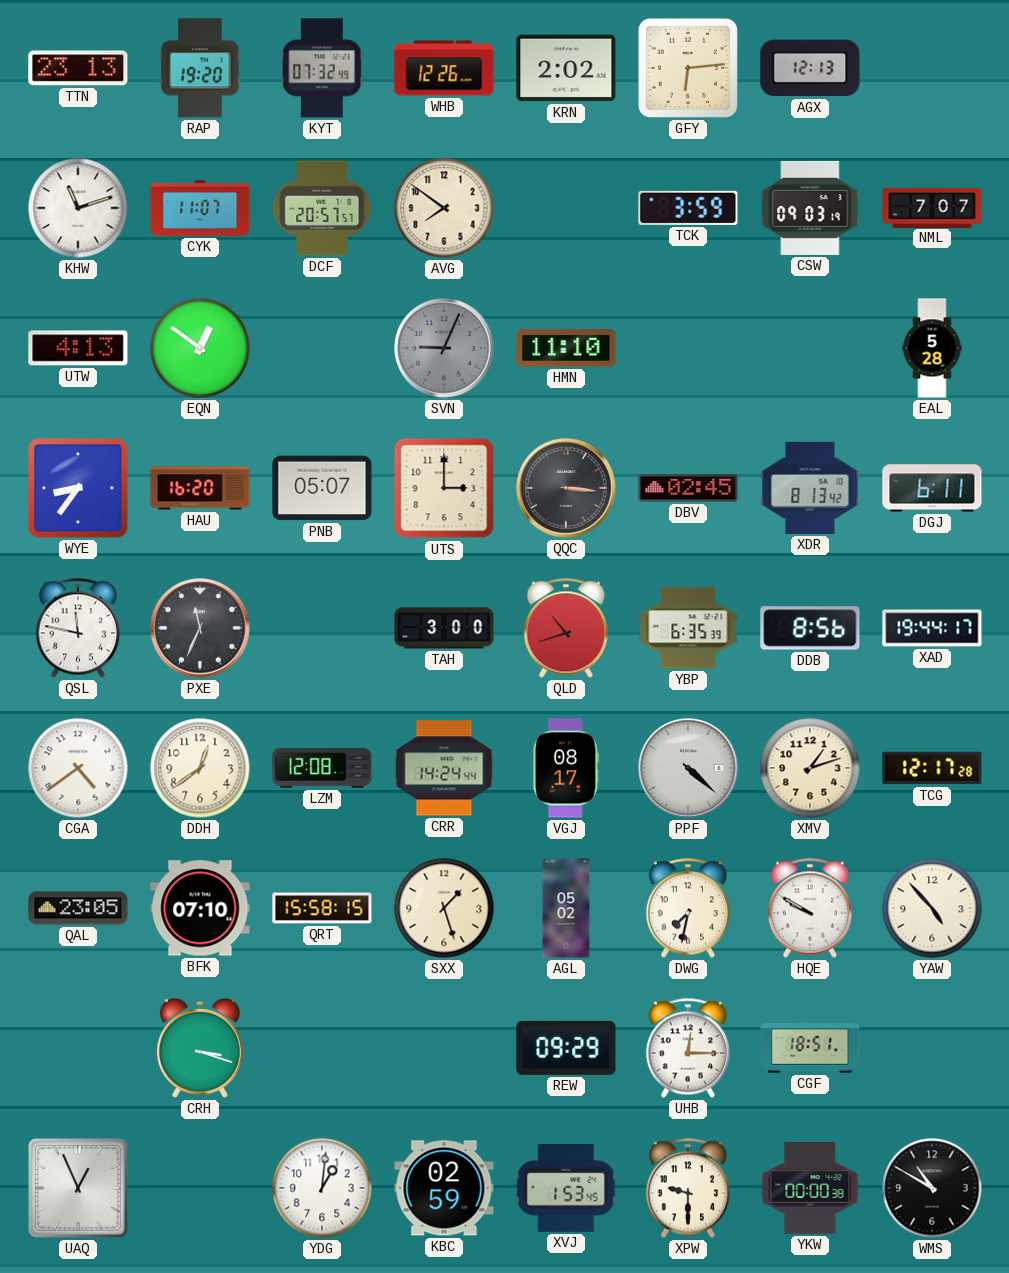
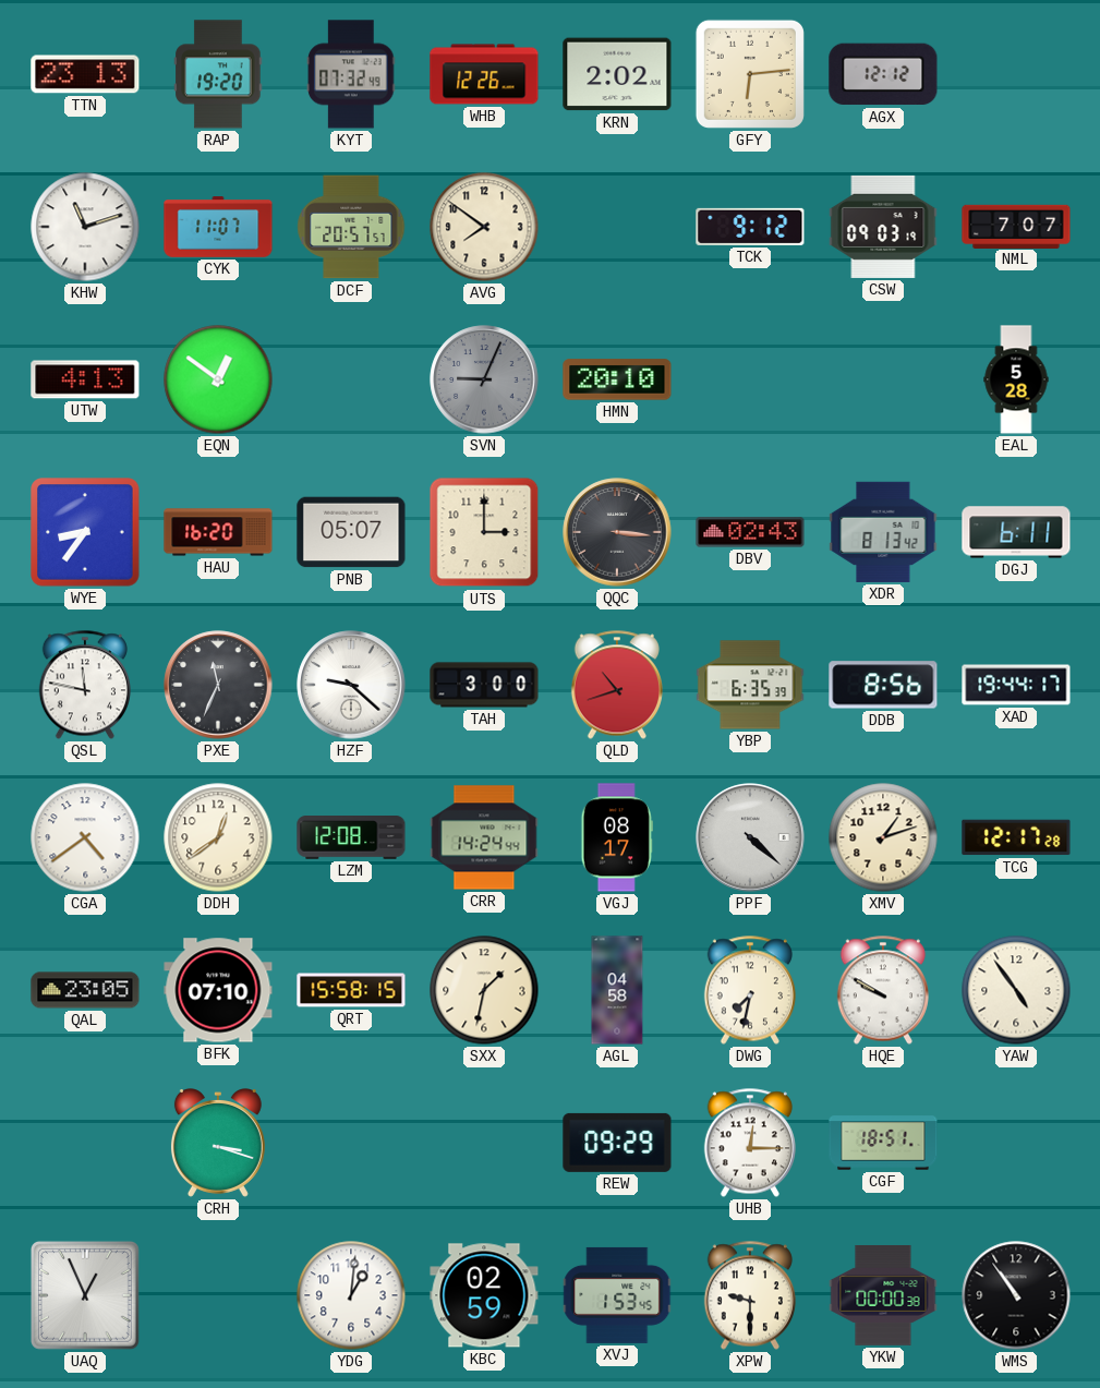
AGX: 12:13 -> 12:12 (883, 74)
TCK: 3:59 -> 9:12 (750, 227)
HMN: 11:10 -> 20:10 (617, 379)
DBV: 02:45 -> 02:43 (750, 532)
HZF: none -> 9:22 (351, 685)
SXX: 1:27 -> 1:32 (484, 990)
AGL: 05:02 -> 04:58 (617, 990)
YAW: 4:53 -> 4:54 (1016, 990)
WMS: 10:50 -> 10:54 (1016, 1295)
